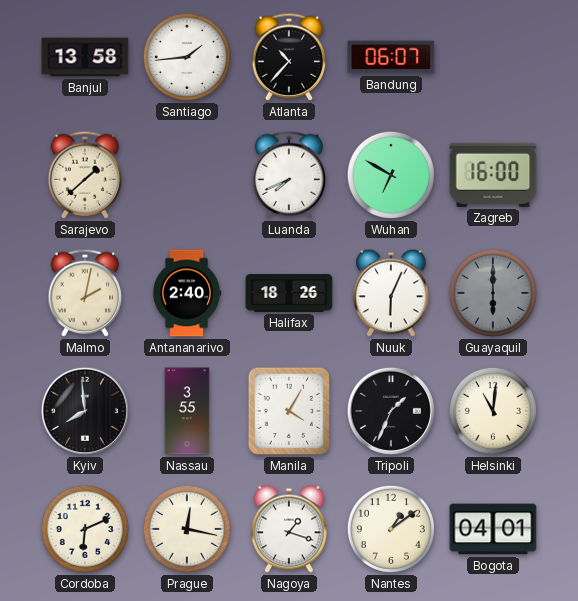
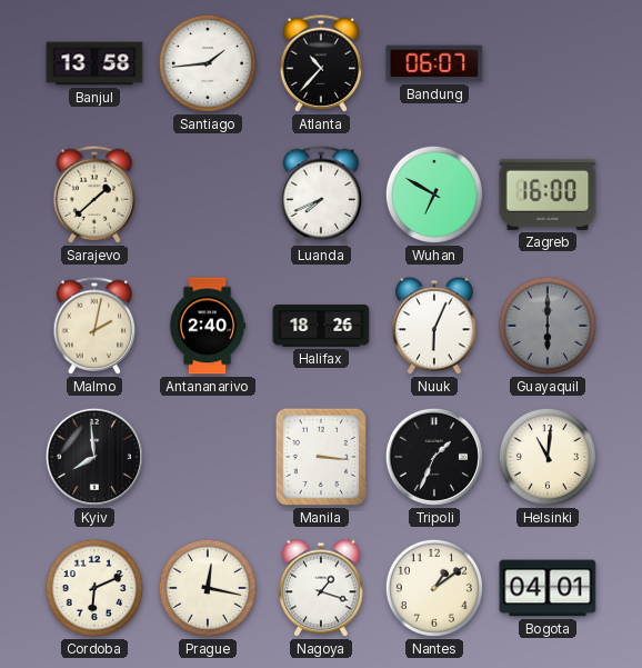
Nassau: 3:55 -> none (187, 411)
Manila: 4:05 -> 3:16 (321, 457)
